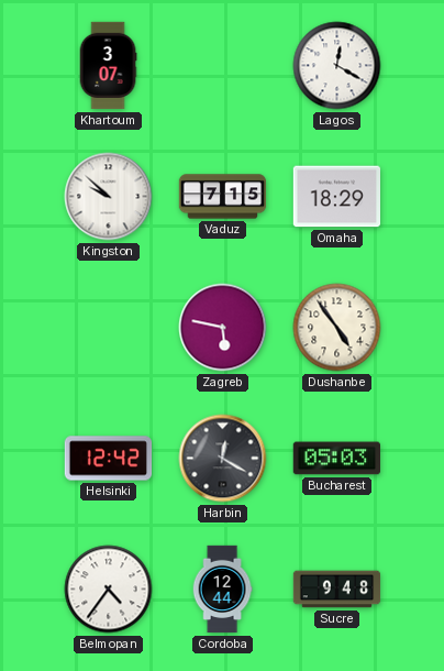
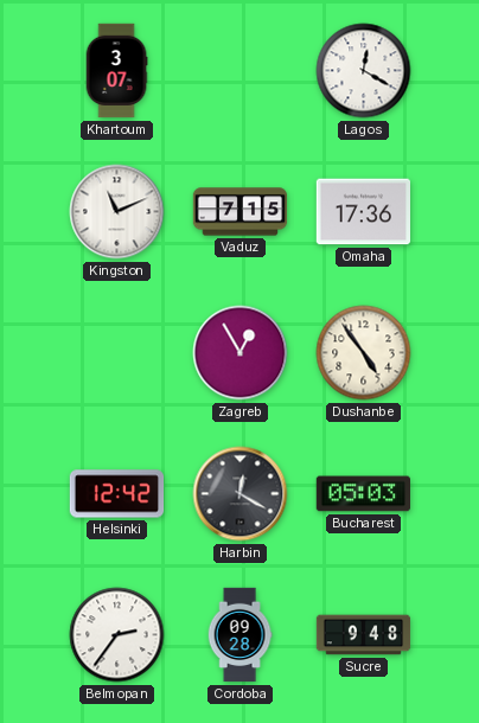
Kingston: 9:52 -> 11:11 (117, 212)
Omaha: 18:29 -> 17:36 (363, 212)
Zagreb: 5:47 -> 12:55 (241, 353)
Belmopan: 4:36 -> 2:36 (117, 635)
Cordoba: 12:44 -> 09:28 (239, 635)
